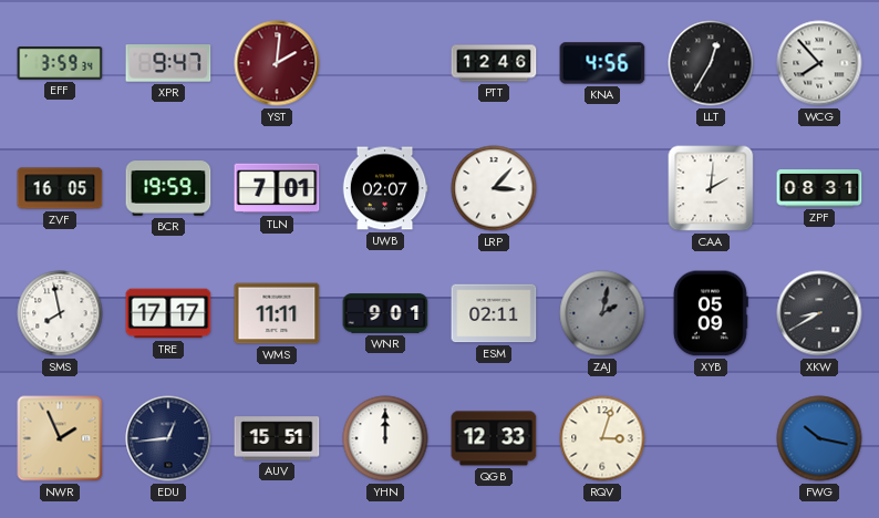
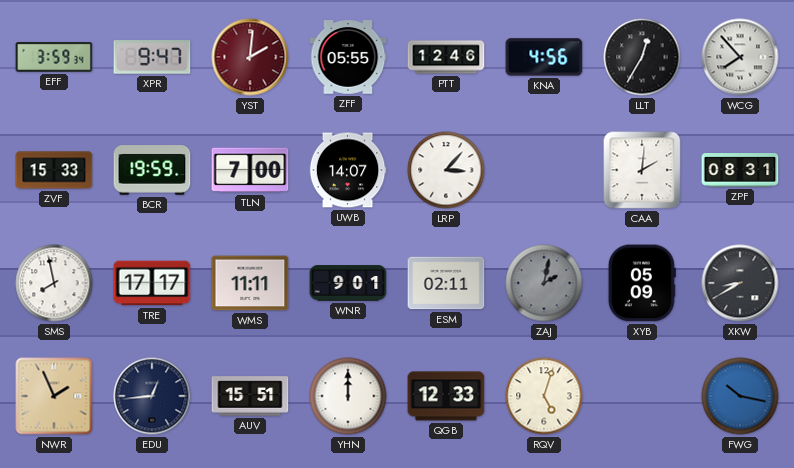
ZFF: none -> 05:55 (348, 57)
ZVF: 16:05 -> 15:33 (54, 170)
TLN: 7:01 -> 7:00 (250, 170)
UWB: 02:07 -> 14:07 (348, 170)
RQV: 3:03 -> 5:03 (544, 396)
